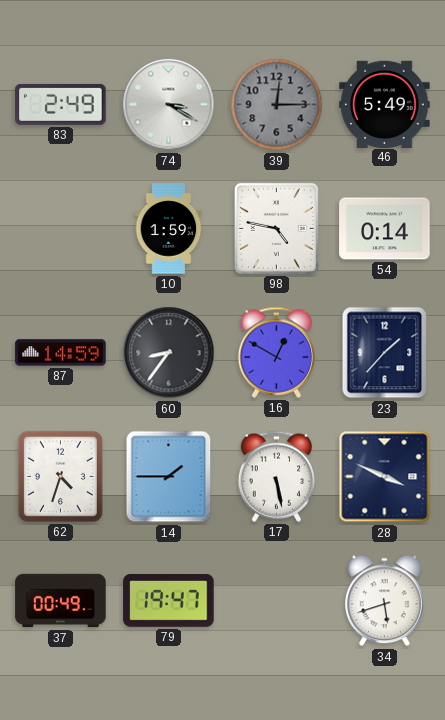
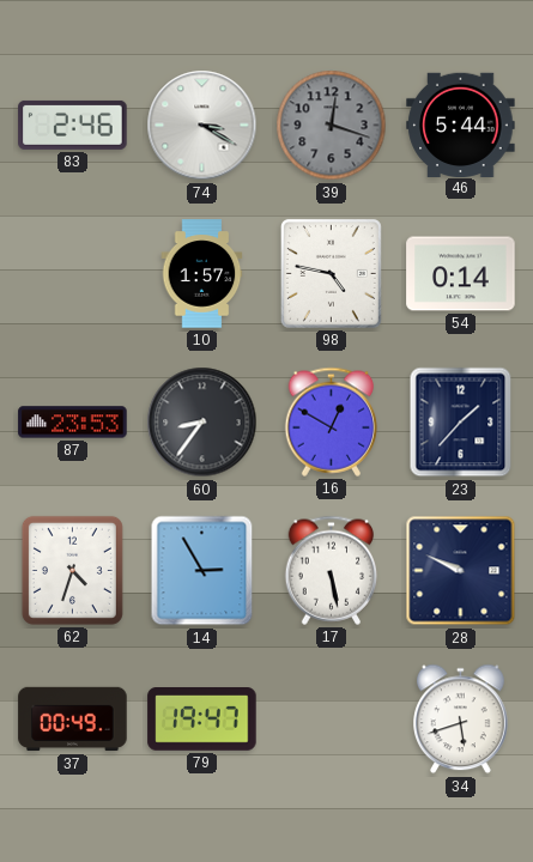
83: 2:49 -> 2:46 (73, 125)
39: 12:15 -> 12:18 (332, 126)
46: 5:49 -> 5:44 (461, 125)
10: 1:59 -> 1:57 (202, 274)
87: 14:59 -> 23:53 (73, 423)
14: 1:45 -> 2:55 (202, 571)
28: 3:49 -> 9:49 (461, 571)
